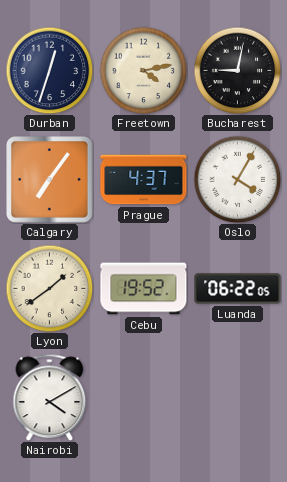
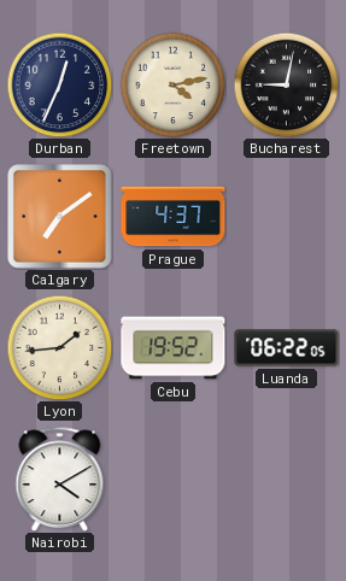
Durban: 12:33 -> 12:34 (59, 84)
Calgary: 7:06 -> 7:09 (60, 217)
Oslo: 4:05 -> none (237, 179)
Lyon: 1:39 -> 1:44 (59, 347)
